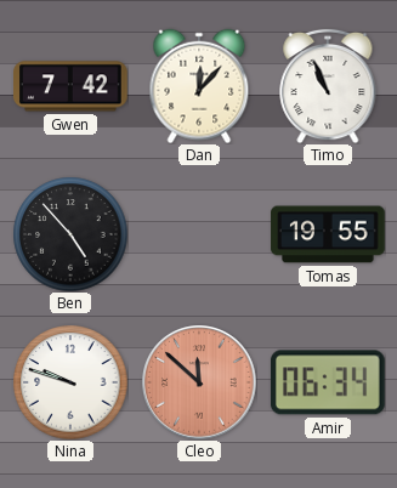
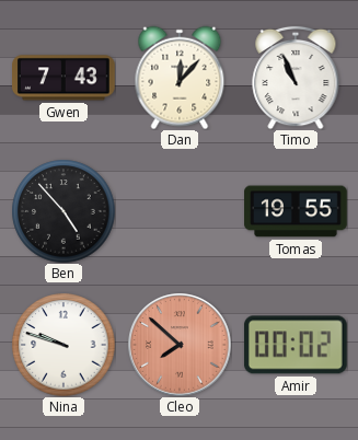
Gwen: 7:42 -> 7:43 (65, 78)
Cleo: 11:52 -> 7:52 (180, 345)
Amir: 06:34 -> 00:02 (296, 345)
